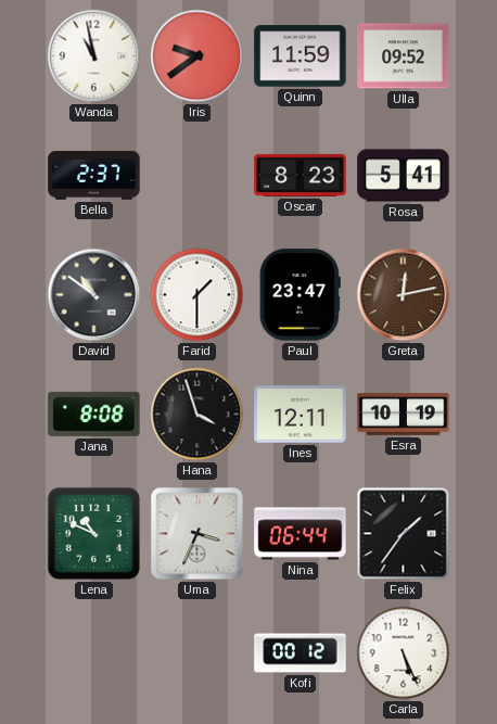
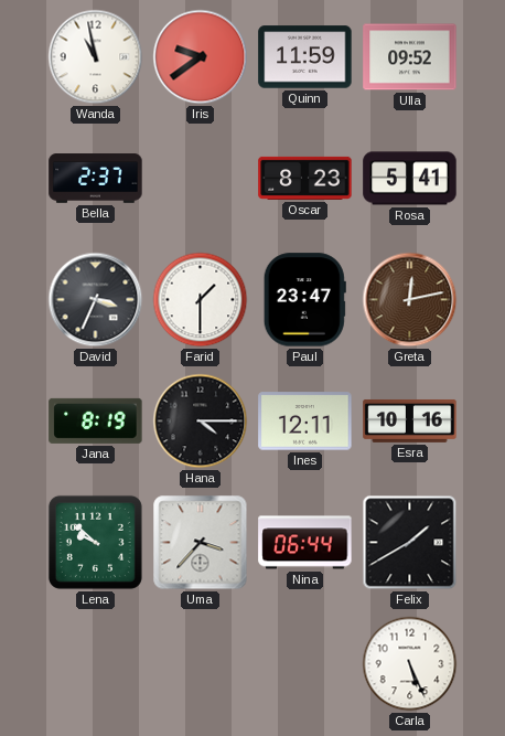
David: 10:51 -> 3:34 (96, 300)
Jana: 8:08 -> 8:19 (96, 420)
Hana: 3:57 -> 4:15 (201, 422)
Esra: 10:19 -> 10:16 (410, 420)
Lena: 10:49 -> 9:52 (95, 542)
Uma: 3:34 -> 3:37 (201, 543)
Felix: 1:36 -> 1:40 (410, 543)
Kofi: 00:12 -> none (301, 653)
